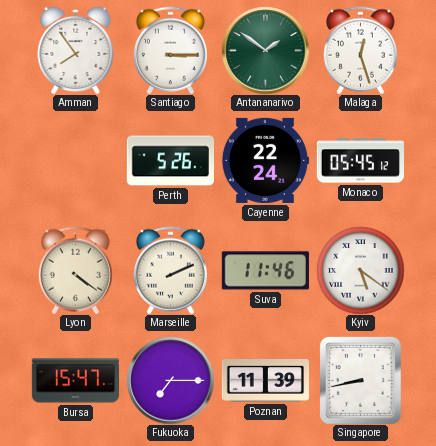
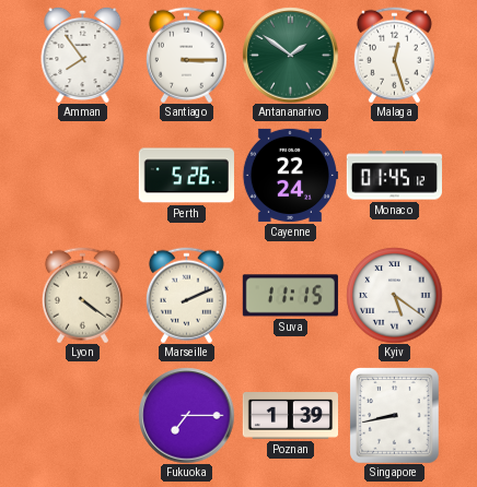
Monaco: 05:45 -> 01:45 (394, 176)
Suva: 11:46 -> 11:15 (290, 296)
Bursa: 15:47 -> none (75, 381)
Poznan: 11:39 -> 1:39 (290, 416)
